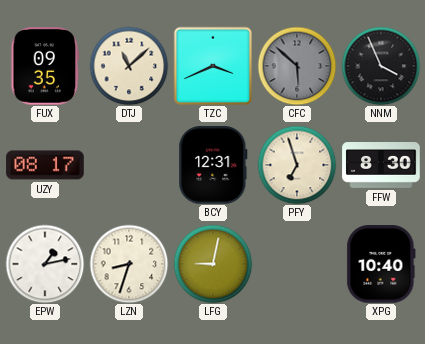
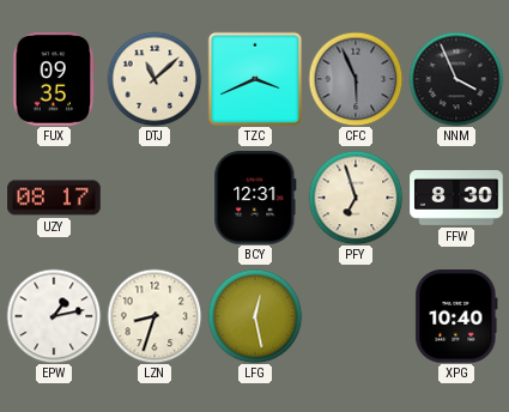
CFC: 5:52 -> 5:56 (356, 79)
LFG: 9:02 -> 12:28 (255, 316)
